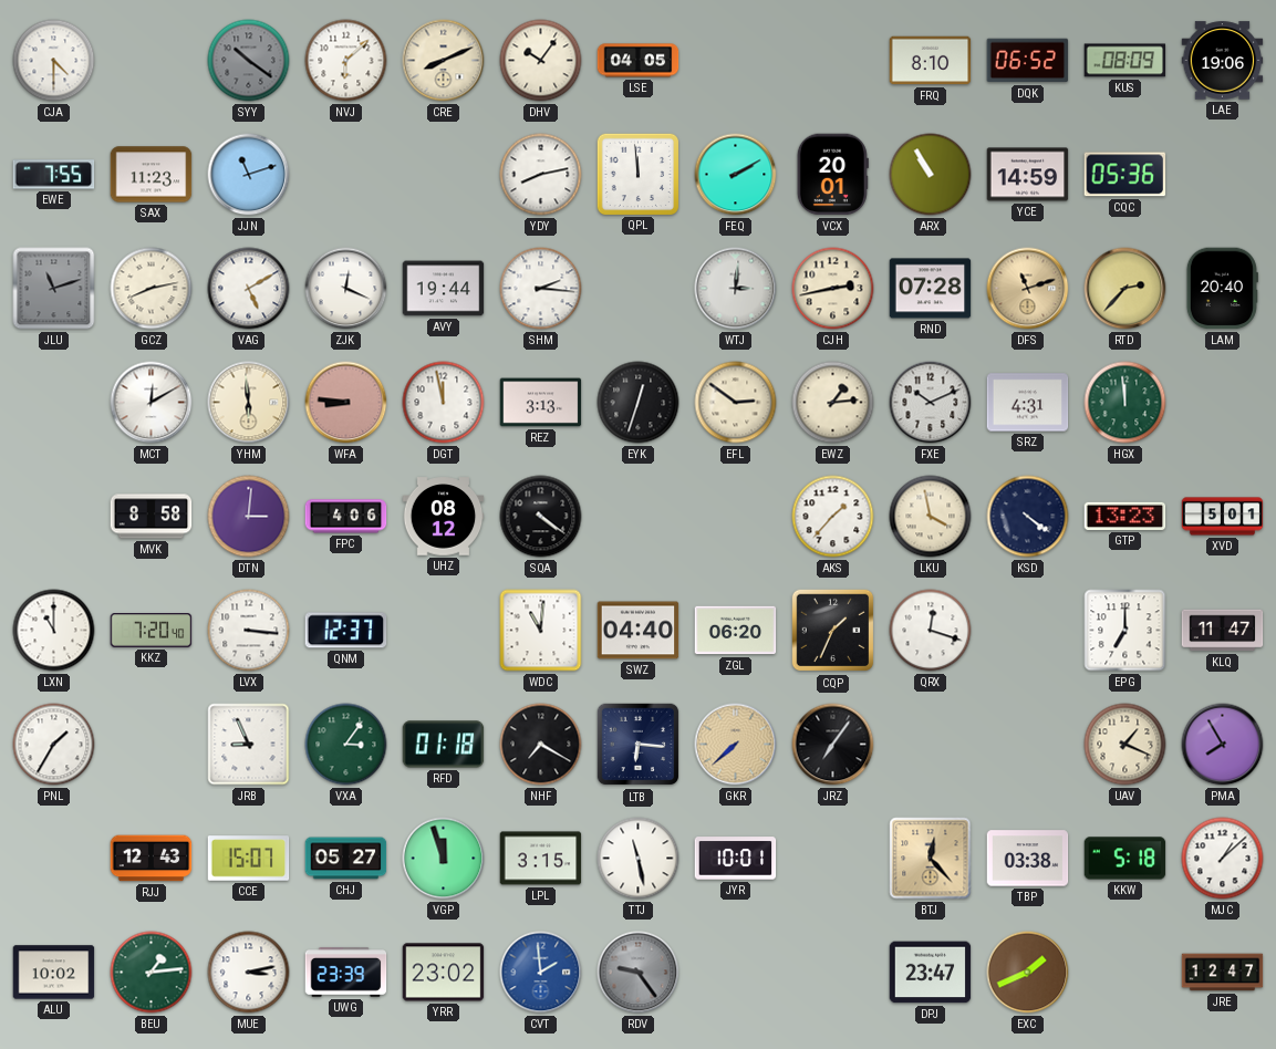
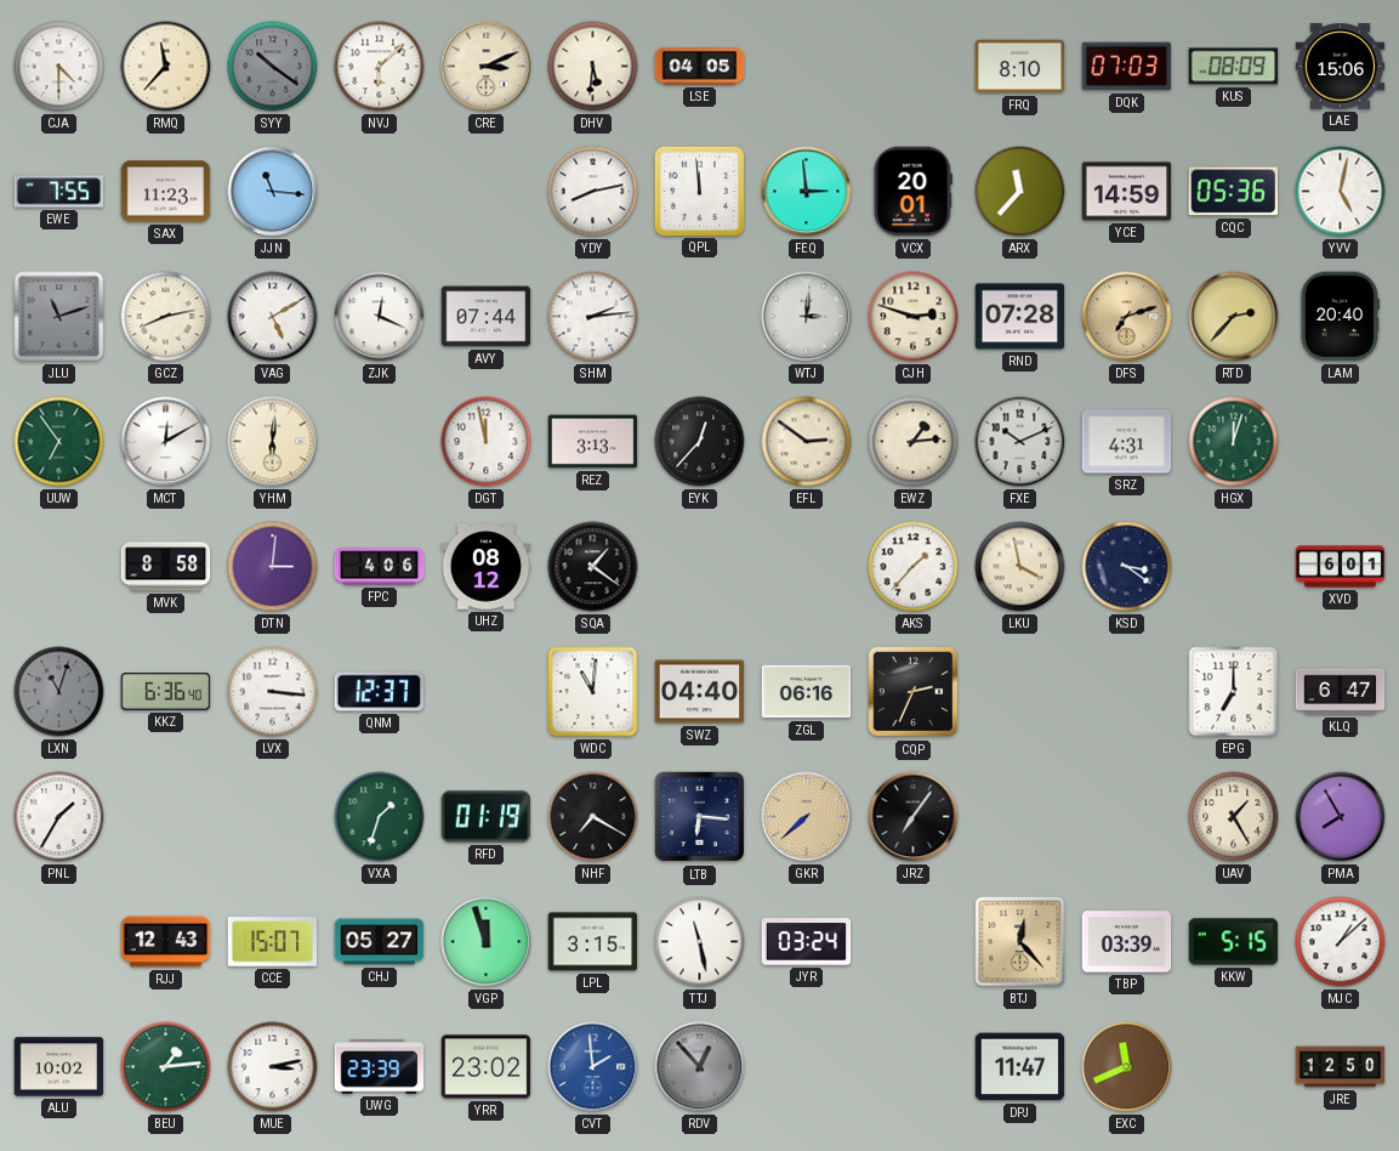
RMQ: none -> 11:37 (166, 67)
CRE: 8:11 -> 3:11 (487, 67)
DHV: 10:06 -> 5:31 (593, 67)
DQK: 06:52 -> 07:03 (1127, 67)
LAE: 19:06 -> 15:06 (1341, 67)
JJN: 11:12 -> 11:16 (273, 192)
FEQ: 2:10 -> 2:59 (807, 192)
ARX: 10:55 -> 11:37 (1020, 192)
YVV: none -> 5:02 (1341, 192)
AVY: 19:44 -> 07:44 (487, 317)
SHM: 2:16 -> 2:14 (593, 317)
CJH: 2:43 -> 2:48 (914, 317)
DFS: 11:12 -> 7:12 (1127, 317)
UUW: none -> 6:54 (59, 442)
YHM: 5:59 -> 6:01 (273, 442)
WFA: 8:46 -> none (346, 403)
EYK: 12:33 -> 12:37 (700, 442)
HGX: 11:59 -> 12:03 (1234, 442)
SQA: 4:21 -> 1:21 (593, 567)
KSD: 4:21 -> 3:21 (1127, 567)
GTP: 13:23 -> none (1125, 516)
XVD: 5:01 -> 6:01 (1341, 567)
LXN: 11:00 -> 11:03 (59, 692)
LXN dial: white -> grey (59, 692)
KKZ: 7:20 -> 6:36 (166, 692)
ZGL: 06:20 -> 06:16 (807, 692)
CQP: 1:34 -> 2:34 (914, 692)
QRX: 12:18 -> none (931, 631)
KLQ: 11:47 -> 6:47 (1341, 692)
JRB: 8:56 -> none (249, 745)
VXA: 3:06 -> 1:33 (380, 817)
RFD: 01:18 -> 01:19 (487, 817)
UAV: 1:19 -> 1:25 (1234, 817)
JYR: 10:01 -> 03:24 (807, 942)
TBP: 03:38 -> 03:39 (1127, 942)
KKW: 5:18 -> 5:15 (1234, 942)
RDV: 9:24 -> 12:53 (700, 1067)
DPJ: 23:47 -> 11:47 (1020, 1067)
EXC: 1:41 -> 11:41 (1127, 1067)
JRE: 12:47 -> 12:50 (1341, 1067)
